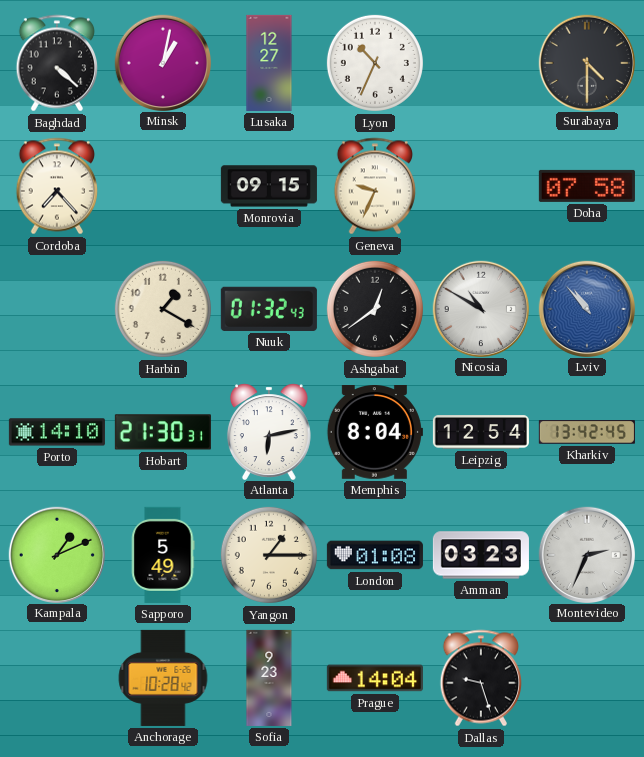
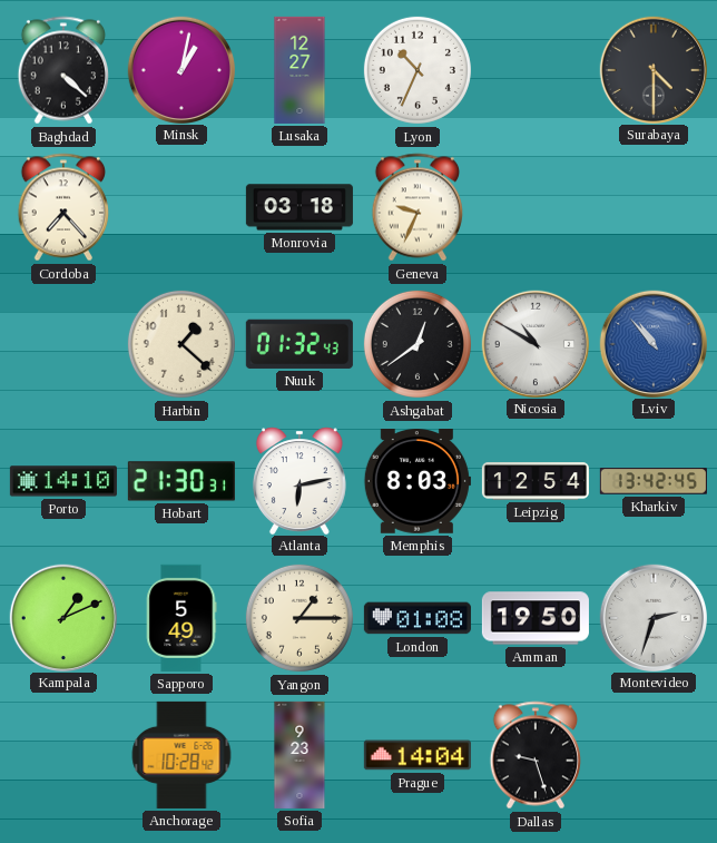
Monrovia: 09:15 -> 03:18 (299, 207)
Doha: 07:58 -> none (587, 186)
Harbin: 1:20 -> 1:22 (181, 344)
Memphis: 8:04 -> 8:03 (418, 482)
Amman: 03:23 -> 19:50 (536, 618)
Montevideo: 2:34 -> 2:33 (652, 617)
